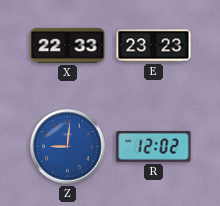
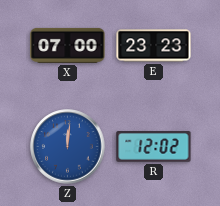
X: 22:33 -> 07:00 (68, 45)
Z: 9:01 -> 12:01 (68, 147)
